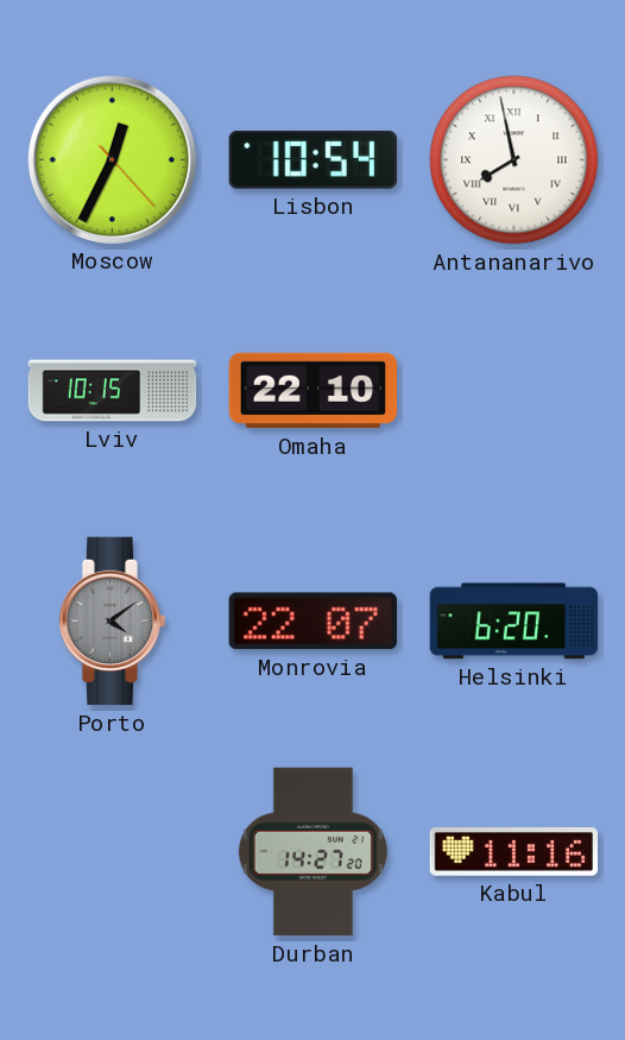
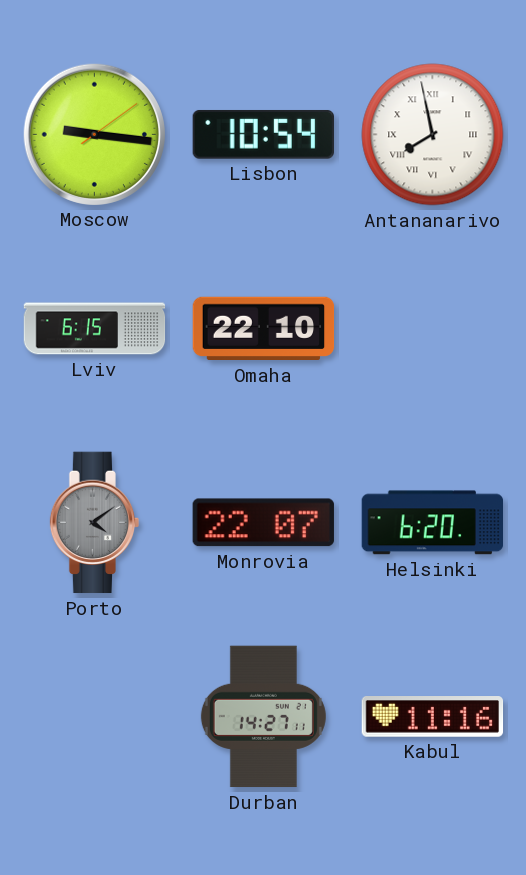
Moscow: 12:34 -> 9:16 (94, 134)
Lviv: 10:15 -> 6:15 (95, 329)
Durban: 14:27:20 -> 14:27:11 (263, 717)
